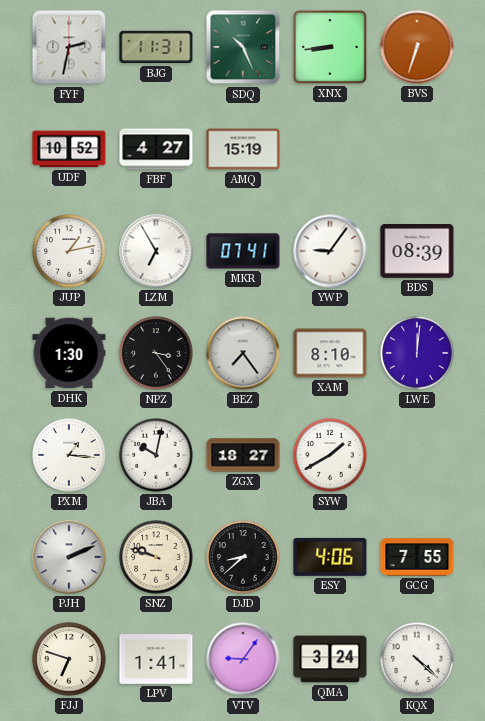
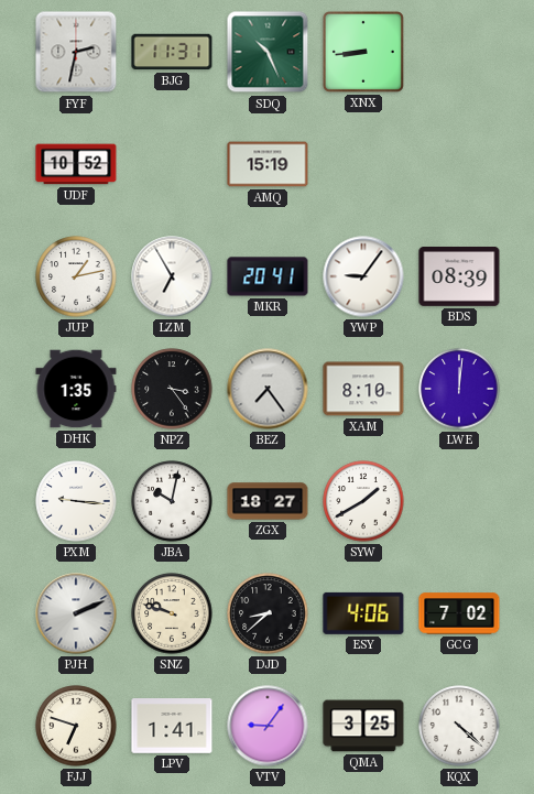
BVS: 6:33 -> none (417, 47)
FBF: 4:27 -> none (156, 149)
MKR: 07:41 -> 20:41 (268, 276)
DHK: 1:30 -> 1:35 (76, 389)
PXM: 1:16 -> 9:16 (76, 501)
GCG: 7:55 -> 7:02 (459, 613)
QMA: 3:24 -> 3:25 (363, 726)
